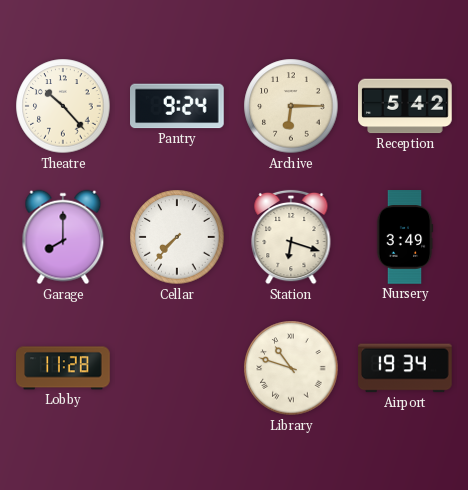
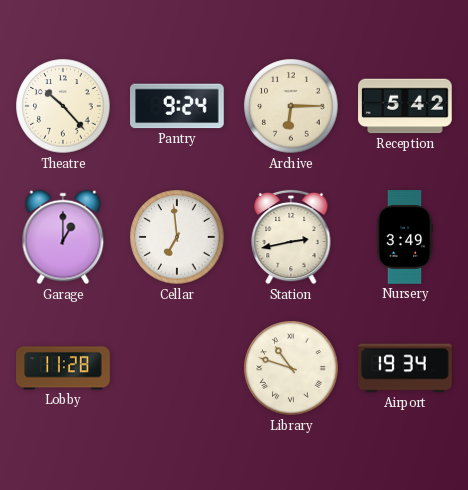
Garage: 8:00 -> 1:00 (63, 237)
Cellar: 7:37 -> 6:59 (177, 237)
Station: 6:18 -> 2:43 (291, 237)
